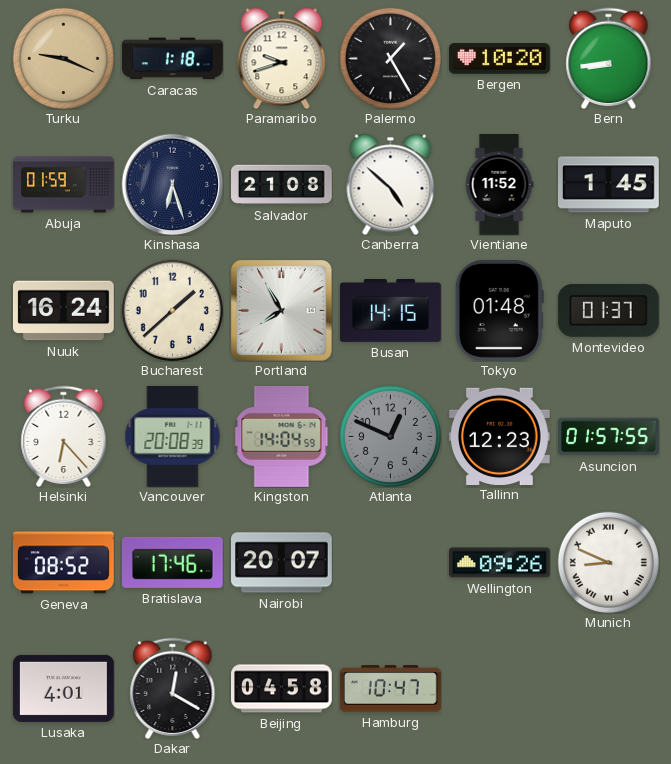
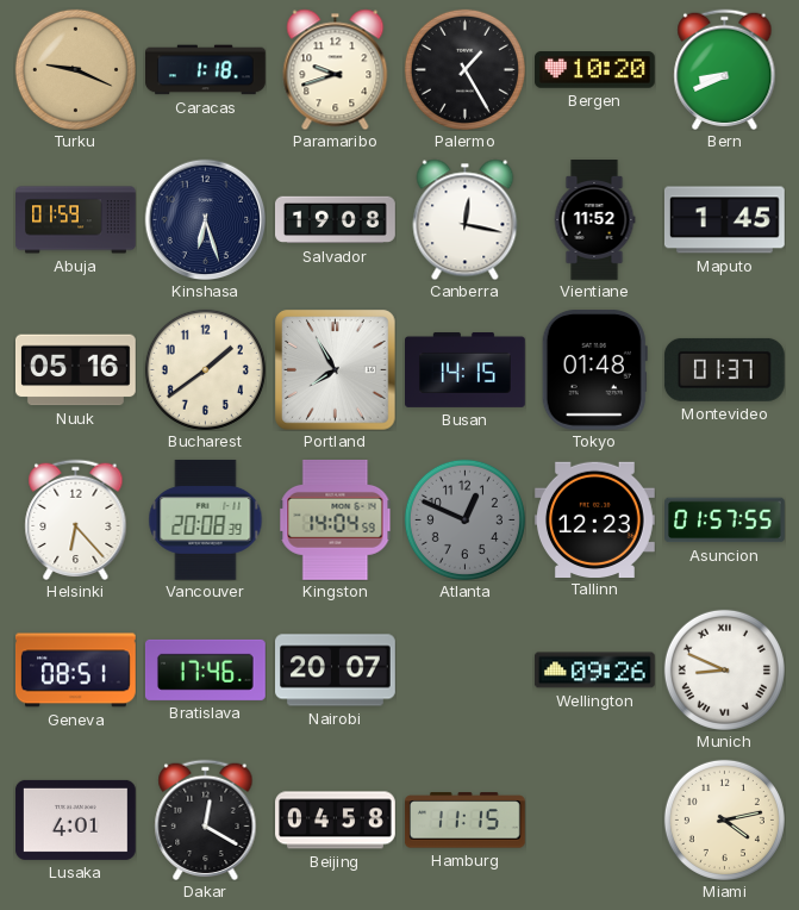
Bern: 8:44 -> 8:41 (725, 69)
Salvador: 21:08 -> 19:08 (336, 220)
Canberra: 4:52 -> 12:17 (466, 219)
Nuuk: 16:24 -> 05:16 (76, 370)
Bucharest: 1:38 -> 1:39 (205, 369)
Geneva: 08:52 -> 08:51 (76, 671)
Hamburg: 10:47 -> 11:15 (464, 821)
Miami: none -> 4:13 (724, 819)
